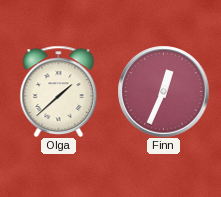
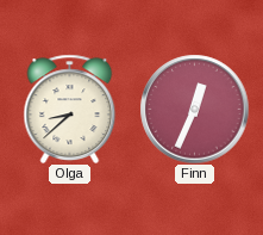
Olga: 1:38 -> 8:38 (70, 109)
